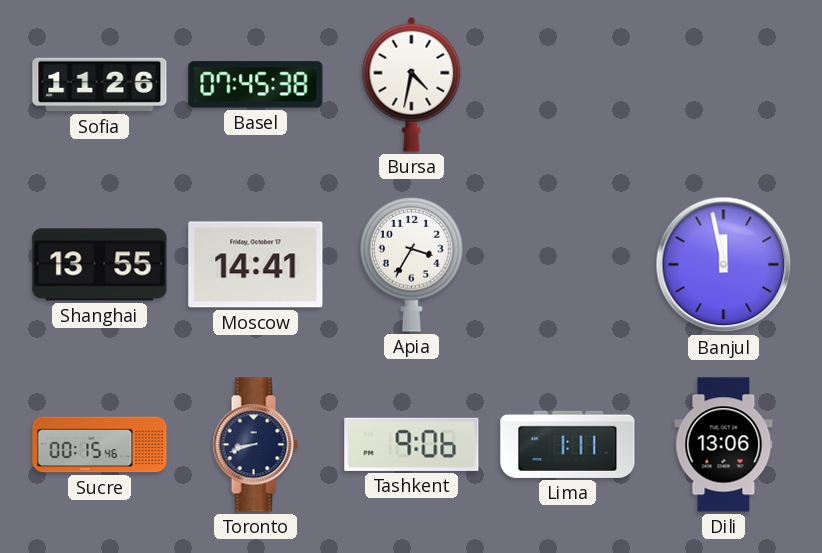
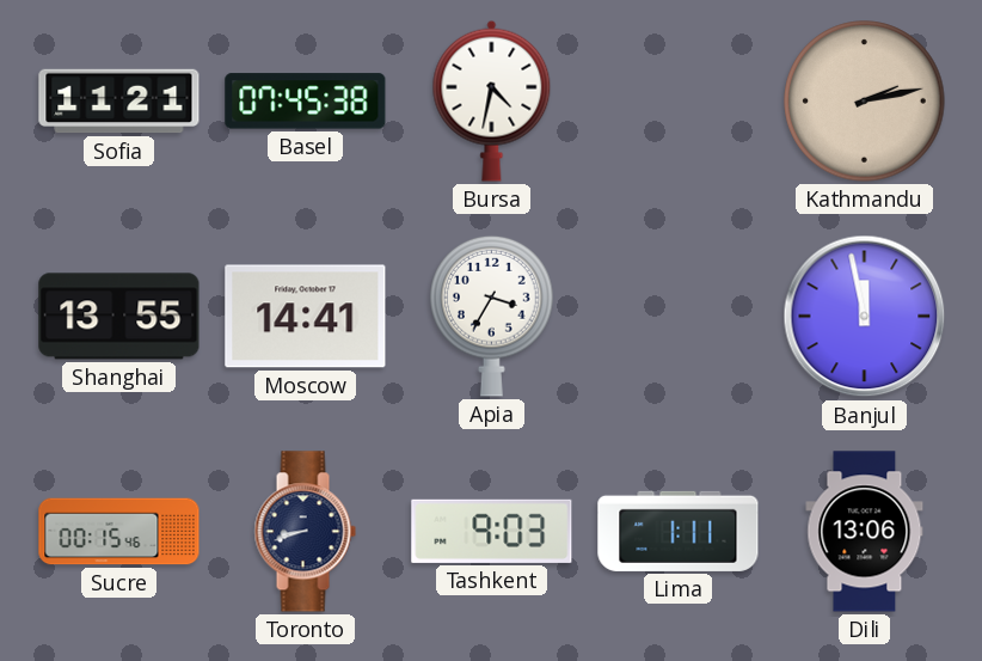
Sofia: 11:26 -> 11:21 (119, 102)
Kathmandu: none -> 2:13 (865, 102)
Tashkent: 9:06 -> 9:03 (492, 531)
